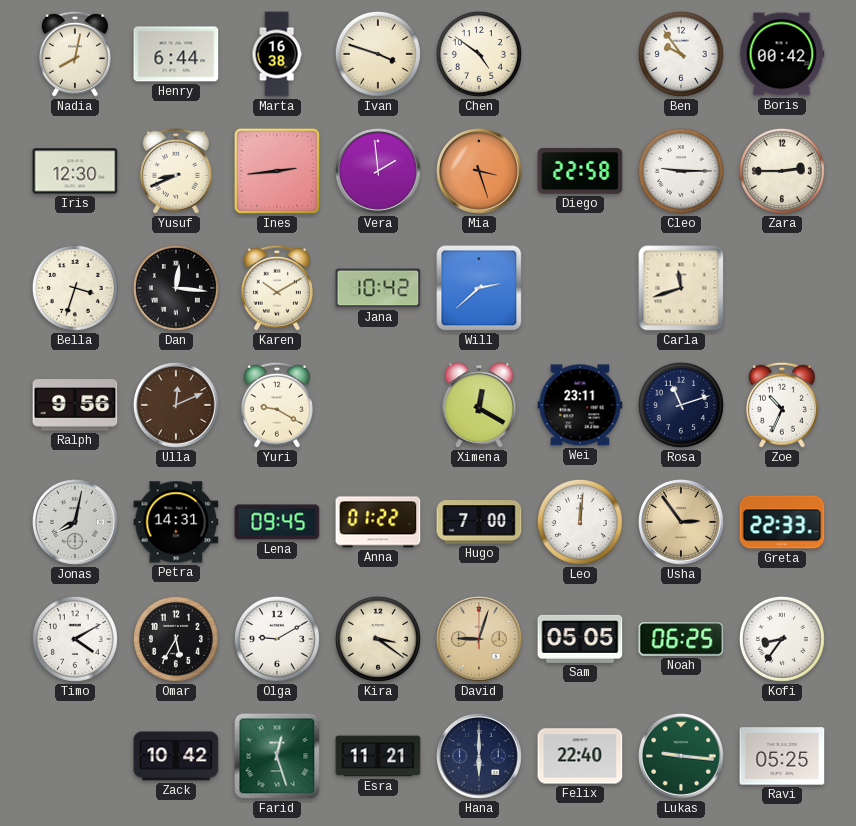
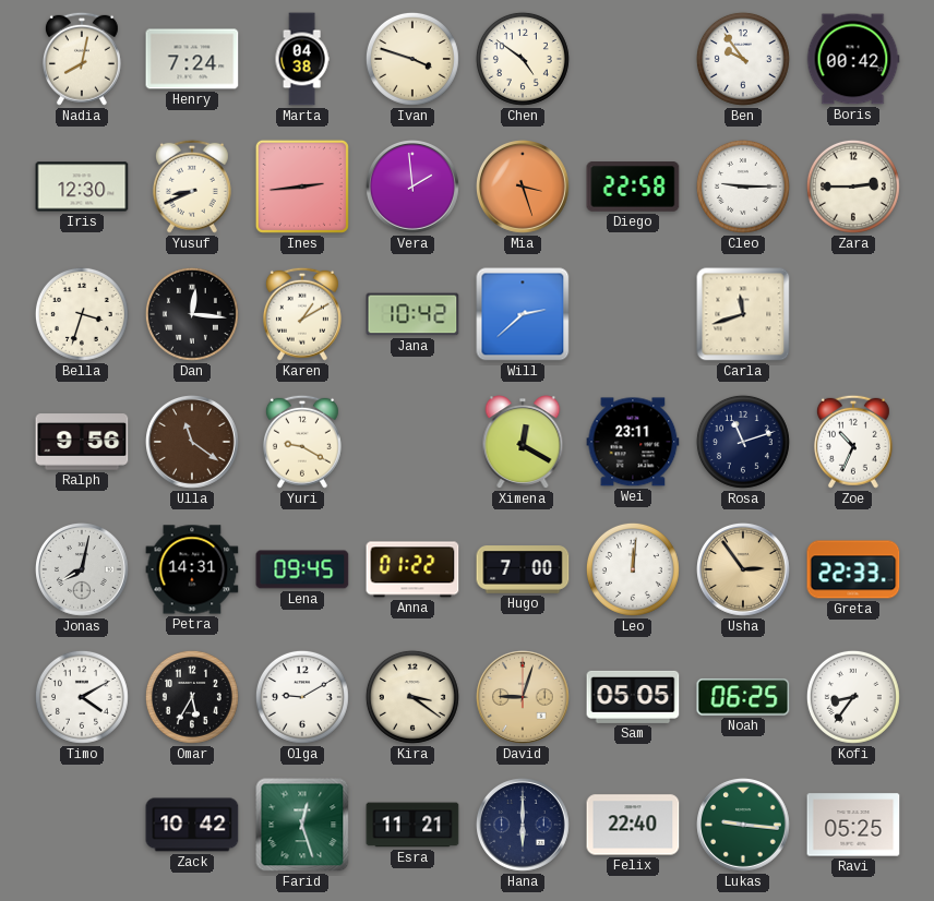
Henry: 6:44 -> 7:24 (192, 59)
Marta: 16:38 -> 04:38 (302, 59)
Karen: 10:10 -> 1:10 (302, 314)
Ulla: 12:11 -> 11:21 (193, 443)
